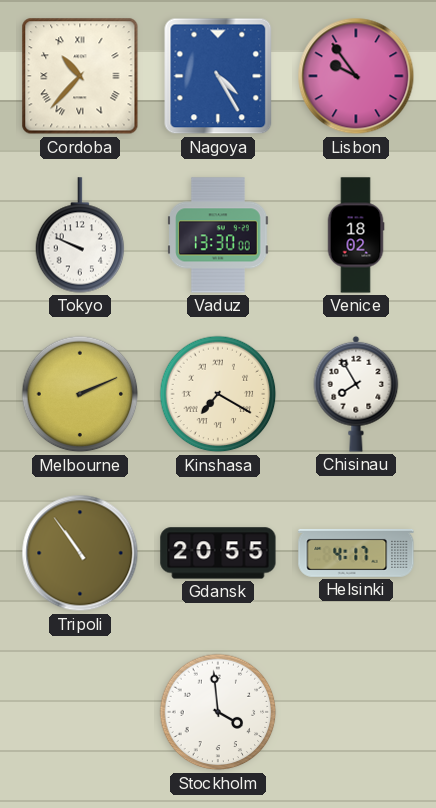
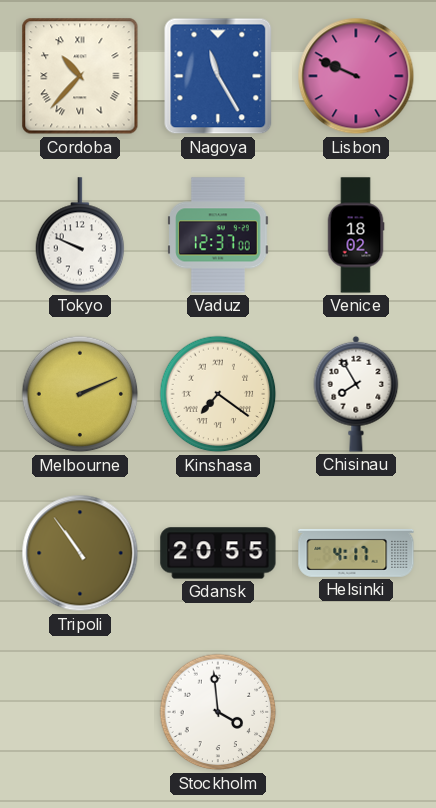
Nagoya: 4:25 -> 11:25 (218, 76)
Lisbon: 9:54 -> 9:49 (356, 76)
Vaduz: 13:30 -> 12:37 (218, 235)
Kinshasa: 7:20 -> 7:21 (218, 394)
